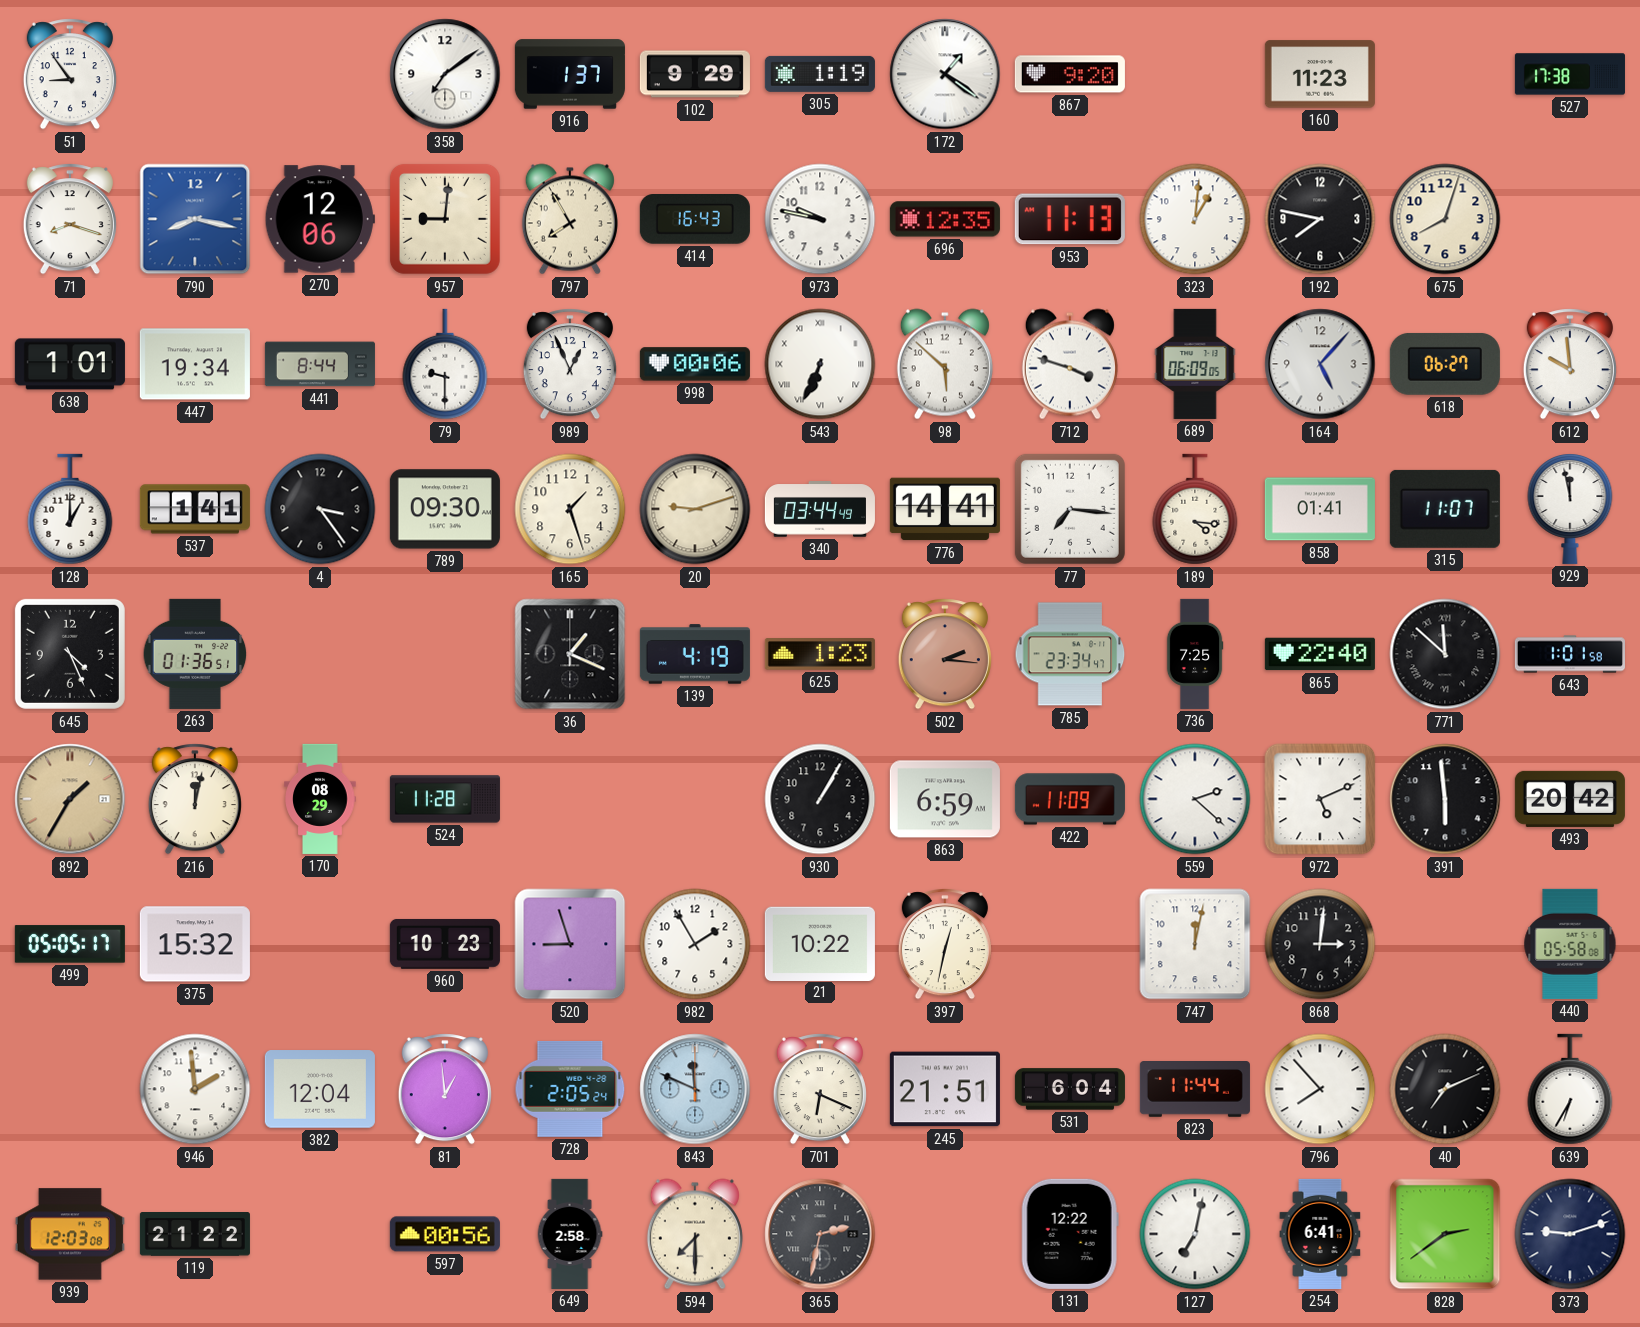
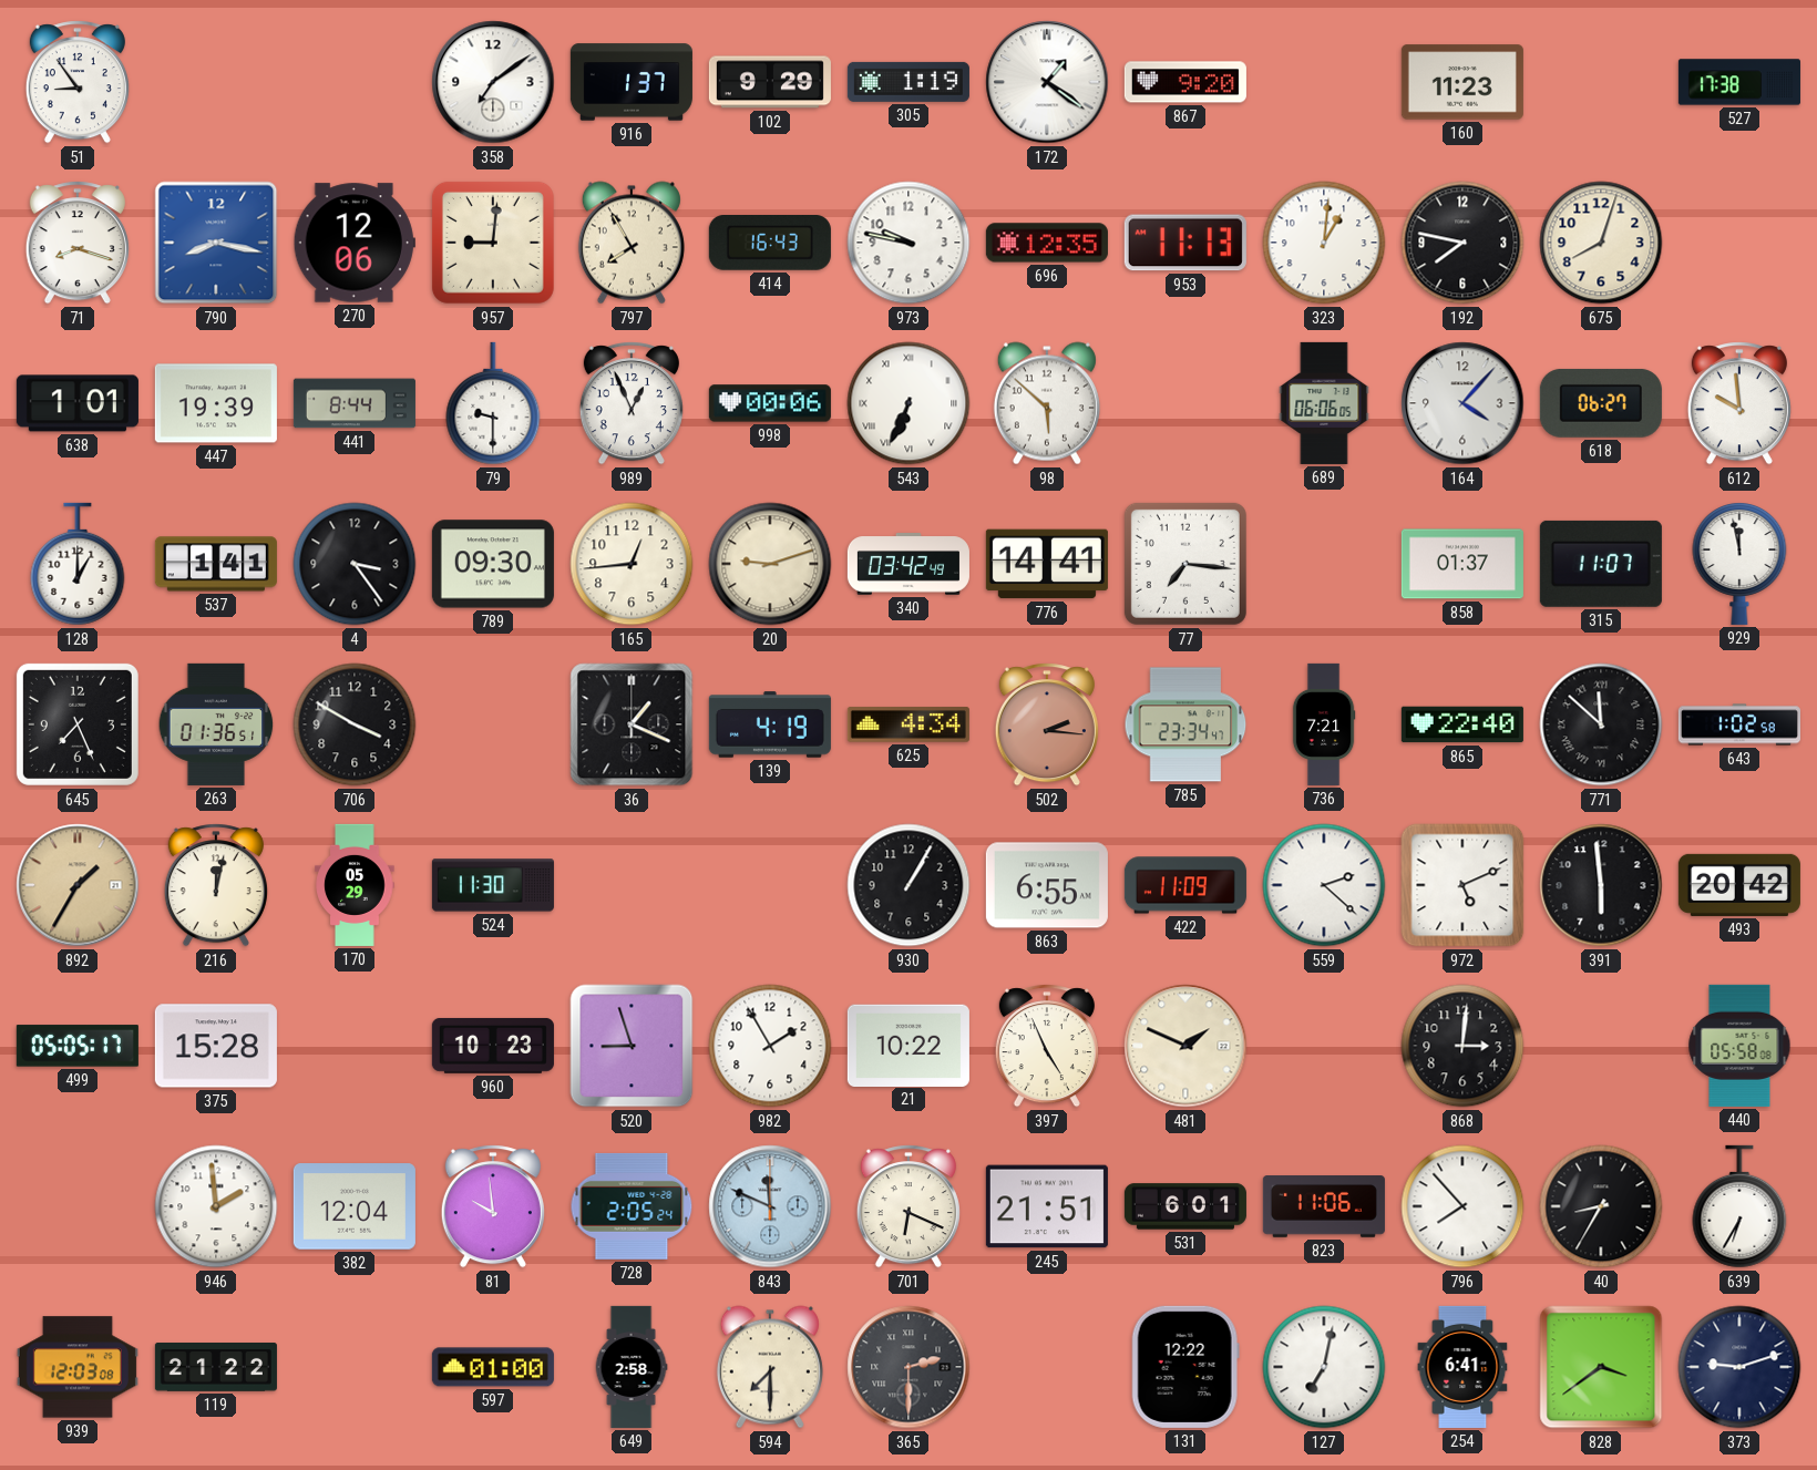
447: 19:34 -> 19:39 (216, 403)
712: 3:48 -> none (1070, 364)
689: 06:09 -> 06:06 (1324, 403)
164: 5:07 -> 4:07 (1462, 403)
165: 1:27 -> 12:44 (632, 564)
340: 03:44 -> 03:42 (908, 564)
189: 4:16 -> none (1195, 509)
858: 01:41 -> 01:37 (1462, 564)
645: 4:26 -> 7:26 (78, 724)
706: none -> 3:50 (355, 724)
625: 1:23 -> 4:34 (908, 724)
736: 7:25 -> 7:21 (1324, 724)
643: 1:01 -> 1:02 (1739, 724)
170: 08:29 -> 05:29 (355, 885)
524: 11:28 -> 11:30 (493, 885)
863: 6:59 -> 6:55 (1047, 885)
375: 15:32 -> 15:28 (216, 1046)
397: 12:32 -> 4:56 (1047, 1046)
481: none -> 1:49 (1185, 1046)
747: 12:02 -> none (1195, 944)
81: 12:59 -> 9:59 (493, 1206)
531: 6:04 -> 6:01 (1185, 1206)
823: 11:44 -> 11:06 (1324, 1207)
40: 7:11 -> 8:35 (1601, 1206)
597: 00:56 -> 01:00 (493, 1367)
365: 2:32 -> 2:30 (908, 1367)
828: 2:39 -> 3:39 (1601, 1367)
